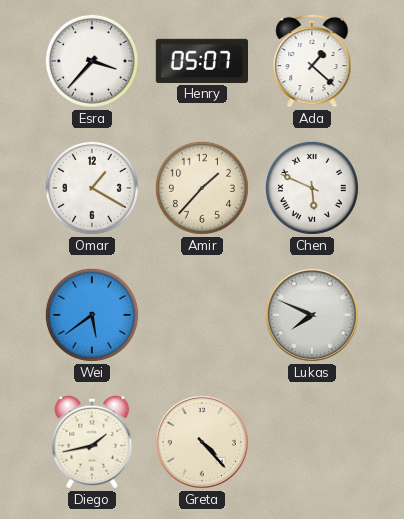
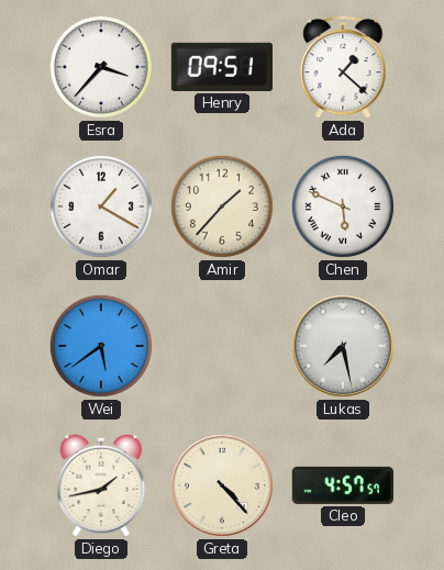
Henry: 05:07 -> 09:51 (221, 67)
Lukas: 7:49 -> 7:28 (343, 346)
Cleo: none -> 4:57 (342, 485)
